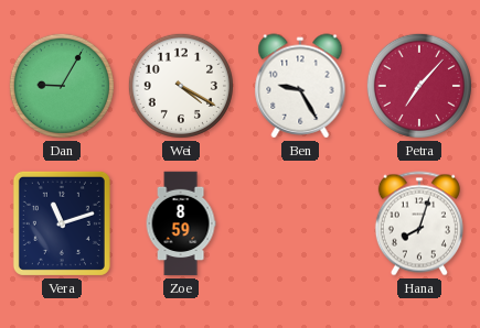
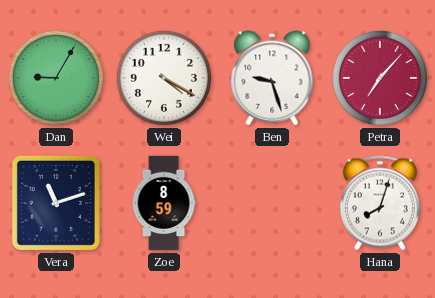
Ben: 9:25 -> 9:27 (272, 78)
